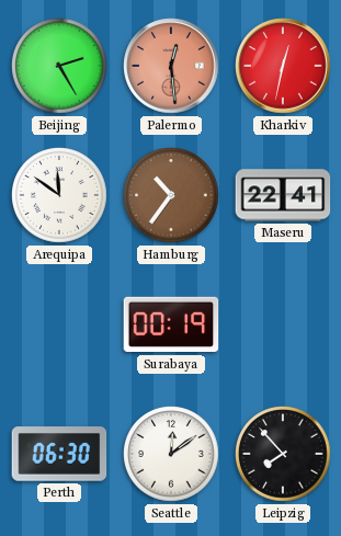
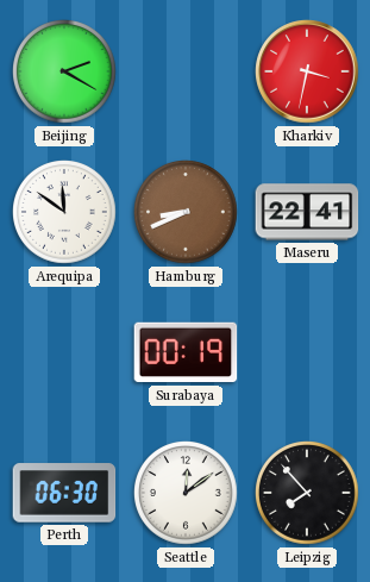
Beijing: 2:25 -> 2:20 (64, 71)
Palermo: 12:29 -> none (171, 66)
Kharkiv: 12:32 -> 3:32 (307, 71)
Hamburg: 10:36 -> 8:41 (186, 212)
